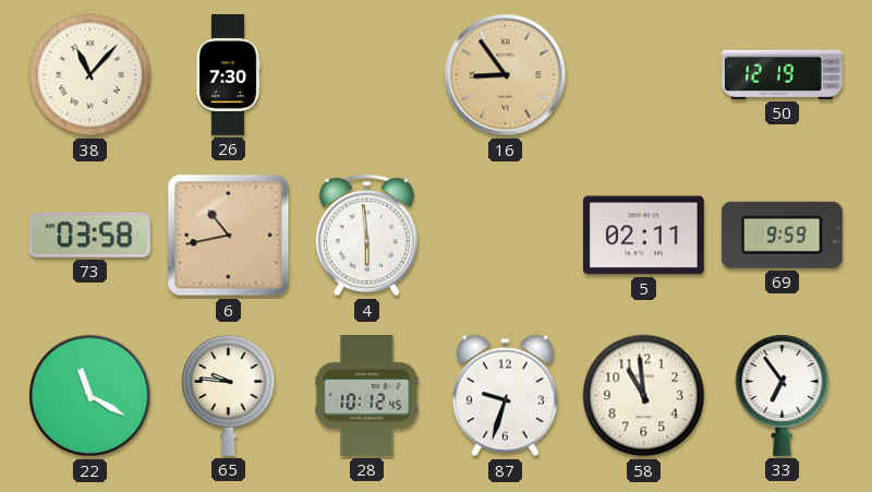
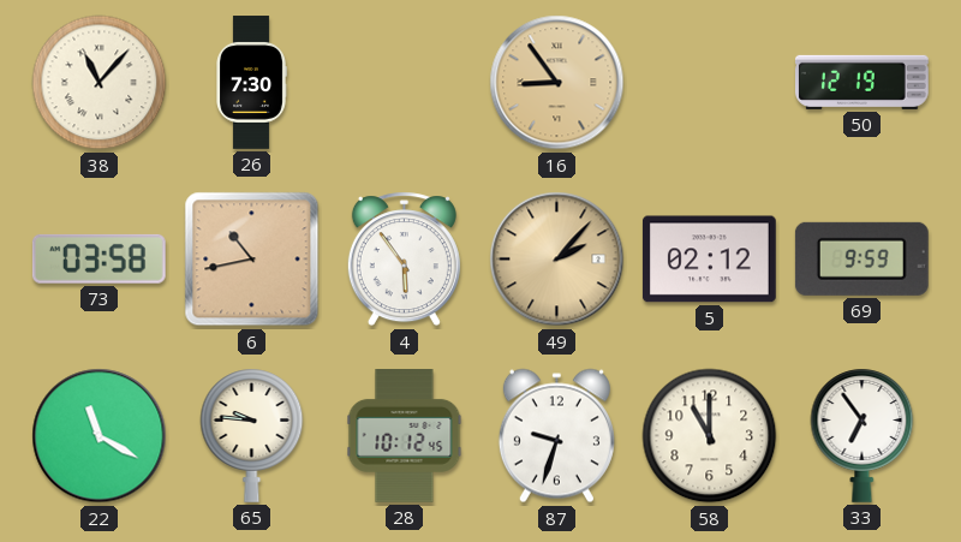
4: 5:59 -> 5:54 (404, 260)
49: none -> 2:07 (557, 260)
5: 02:11 -> 02:12 (709, 260)
58: 10:59 -> 11:00 (710, 436)
